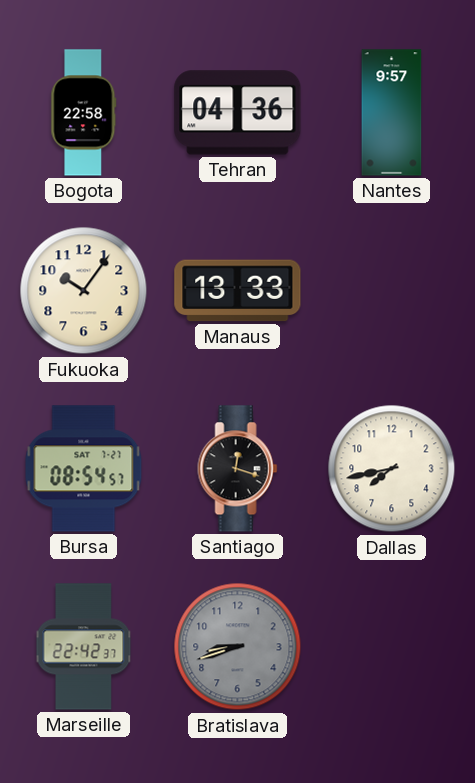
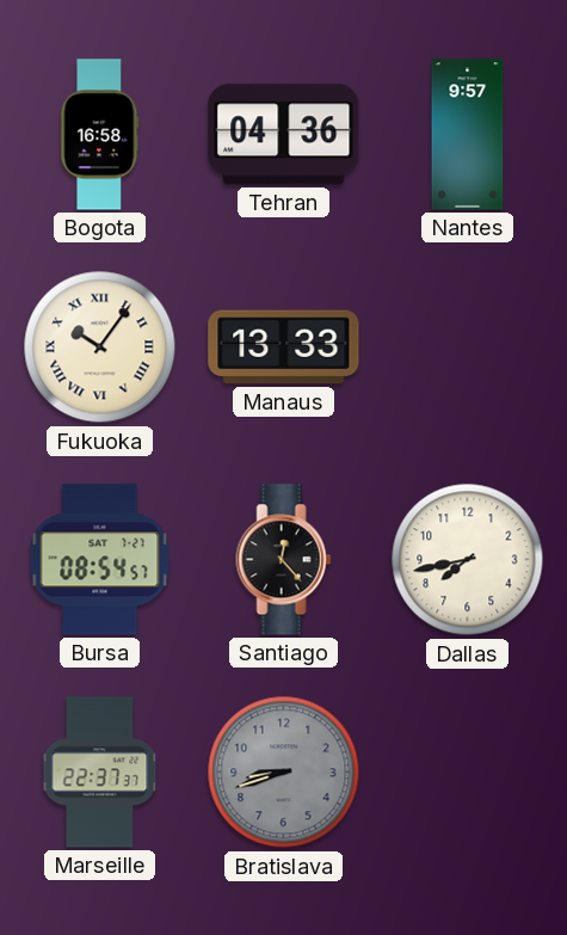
Bogota: 22:58 -> 16:58 (100, 135)
Fukuoka numerals: Arabic -> Roman (100, 347)
Santiago: 12:18 -> 12:23 (284, 560)
Marseille: 22:42 -> 22:37 (100, 773)
